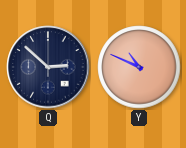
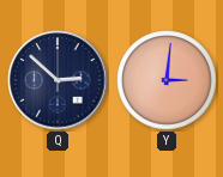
Y: 10:49 -> 3:01 (167, 80)
